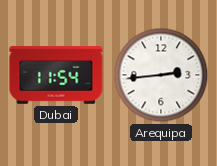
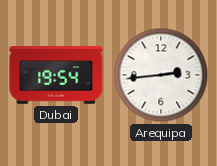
Dubai: 11:54 -> 19:54 (56, 75)
